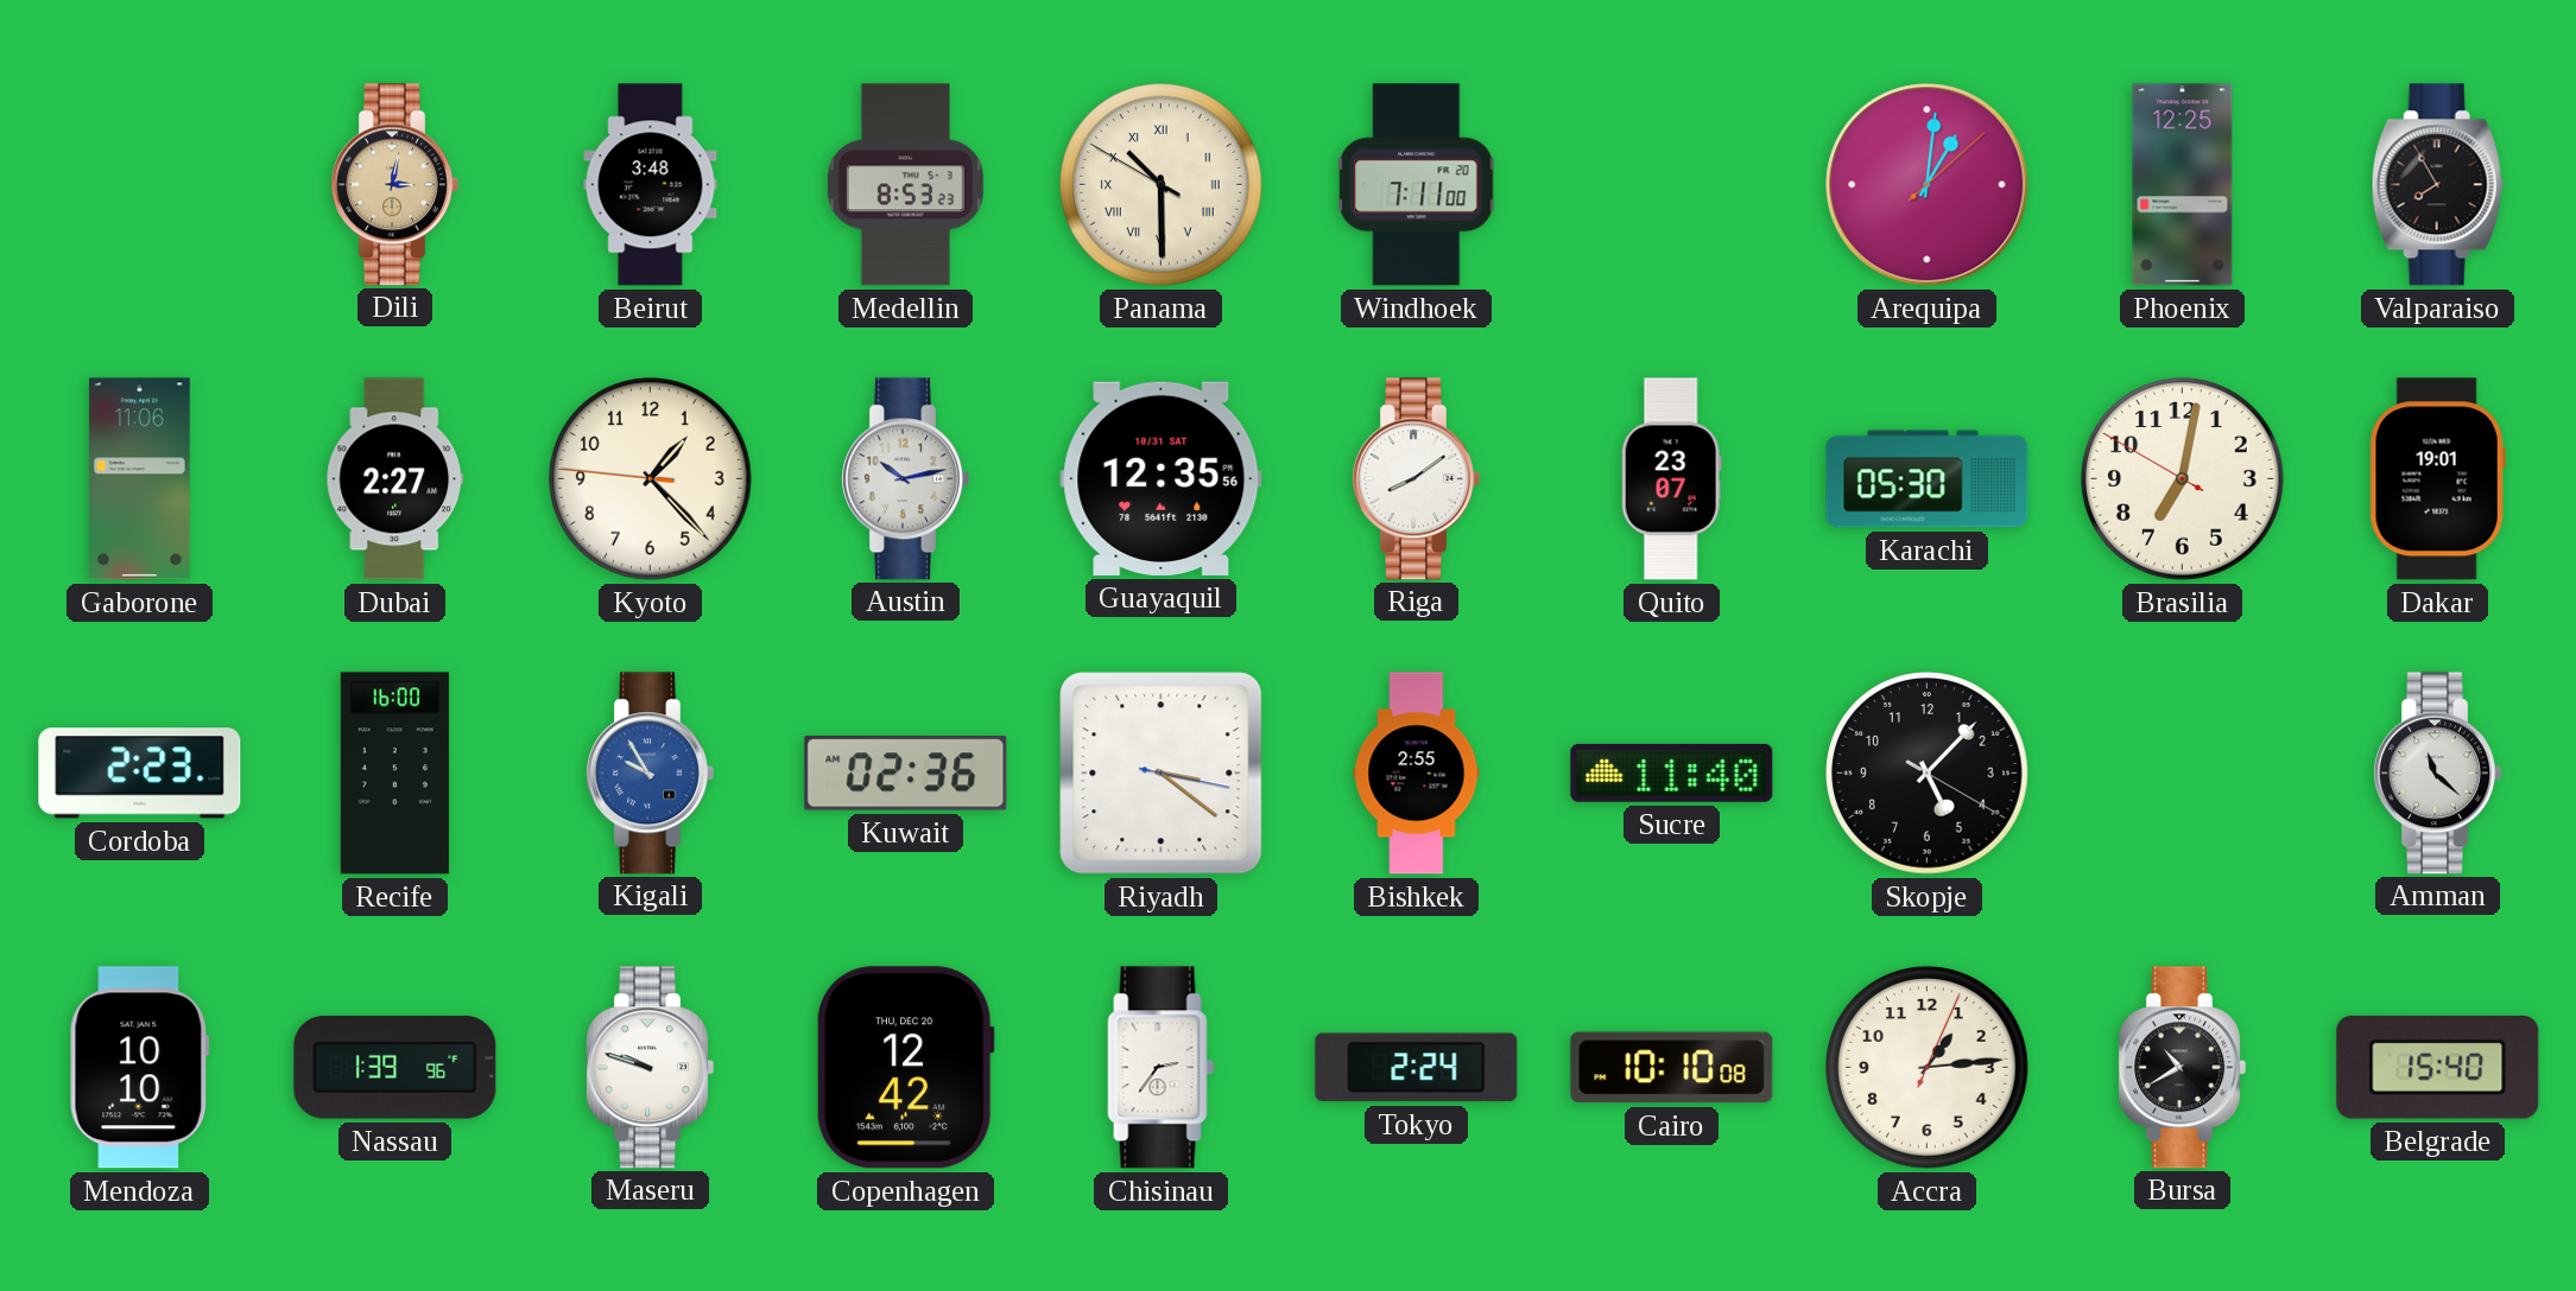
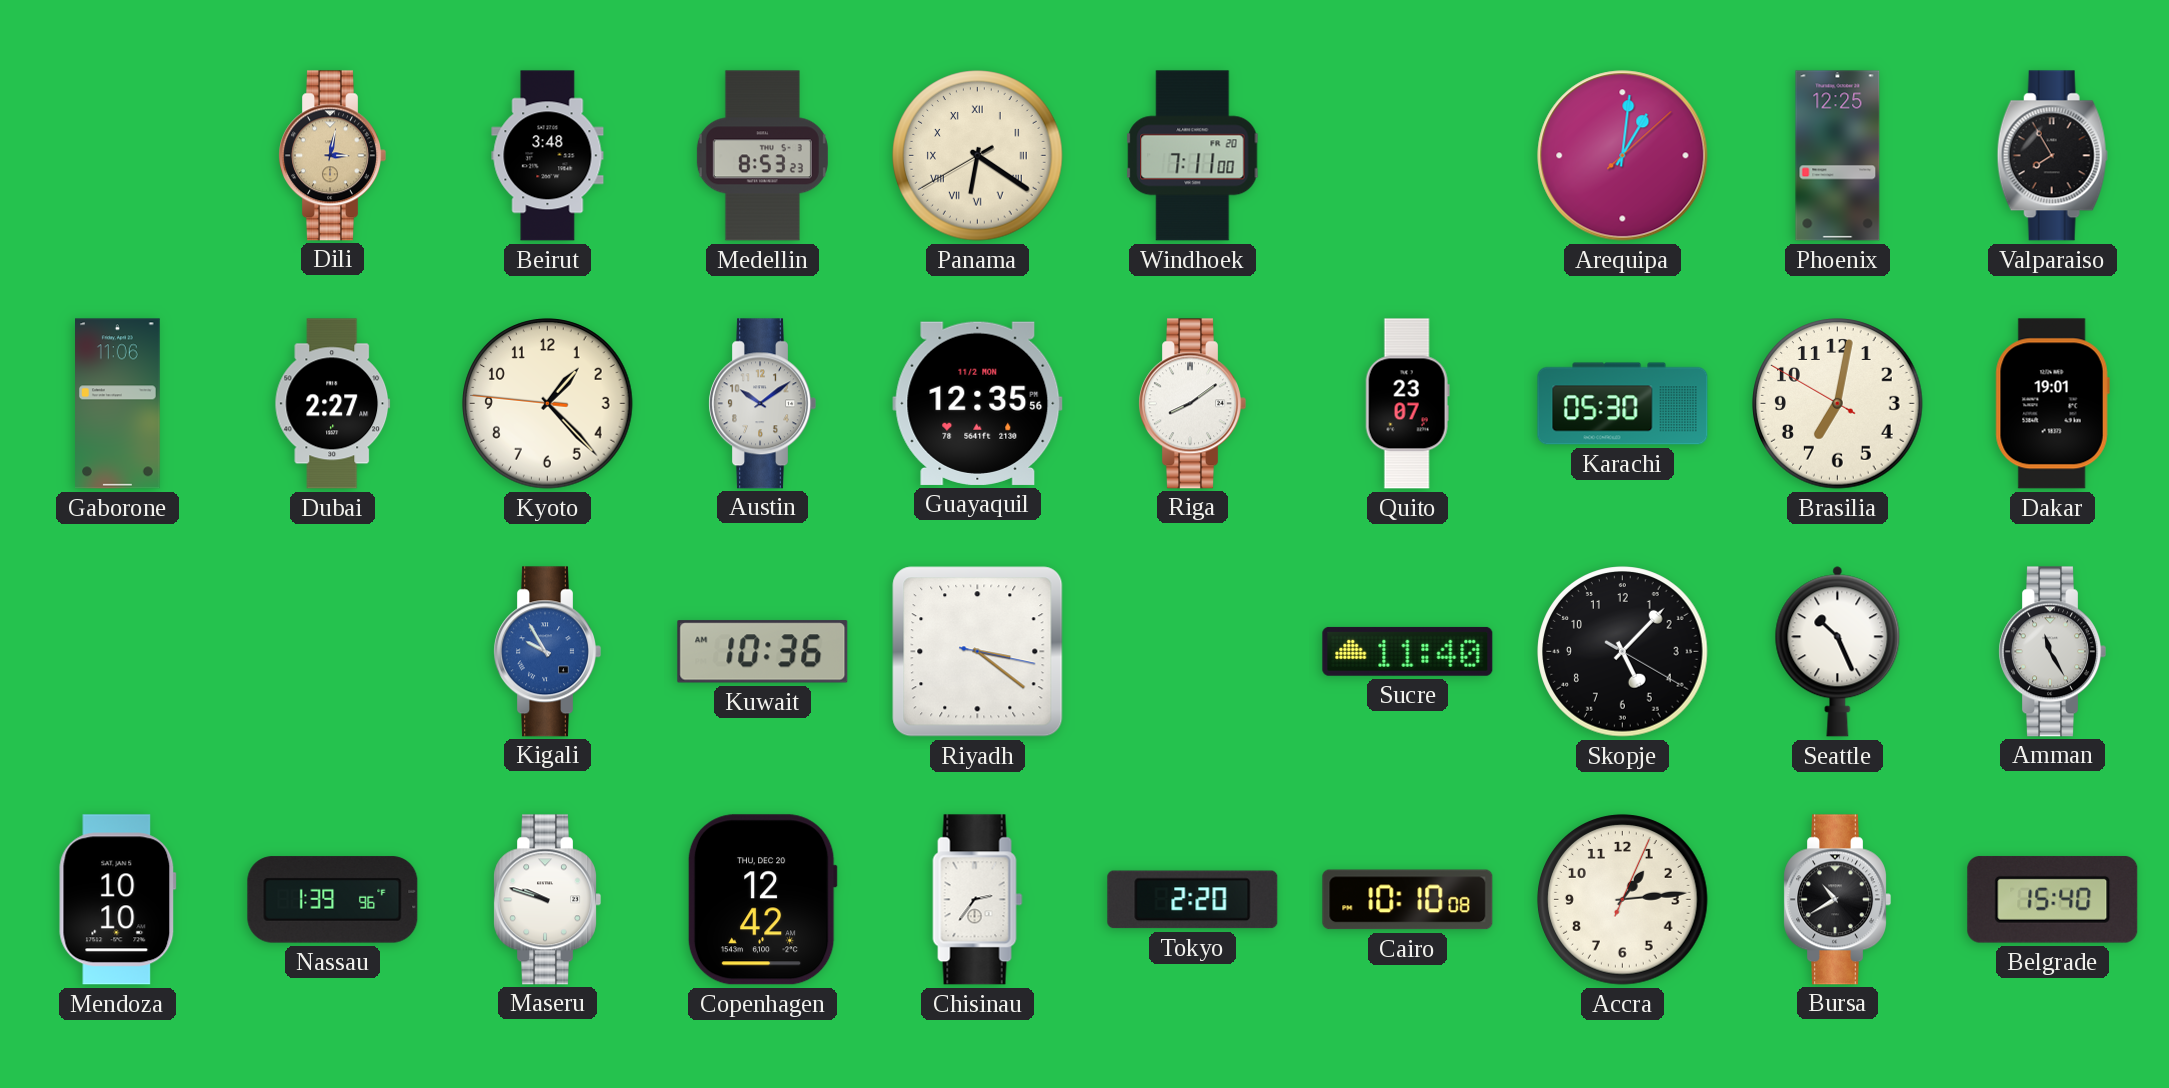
Panama: 10:29 -> 6:20 (978, 156)
Austin: 10:13 -> 10:09 (762, 404)
Guayaquil date: 10/31 SAT -> 11/2 MON (978, 403)
Cordoba: 2:23 -> none (140, 774)
Recife: 16:00 -> none (394, 774)
Kuwait: 02:36 -> 10:36 (763, 652)
Bishkek: 2:55 -> none (1417, 774)
Seattle: none -> 10:26 (1838, 652)
Amman: 11:22 -> 11:25 (2052, 652)
Tokyo: 2:24 -> 2:20 (1193, 900)
